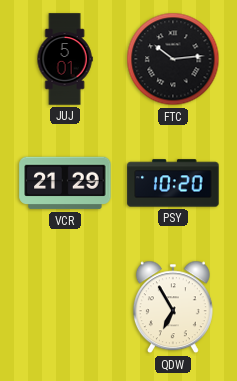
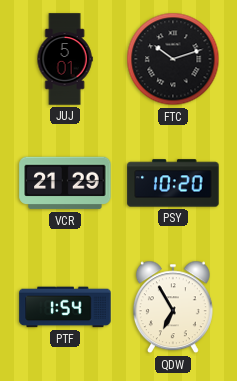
FTC: 10:14 -> 10:12 (173, 59)
PTF: none -> 1:54 (65, 307)
